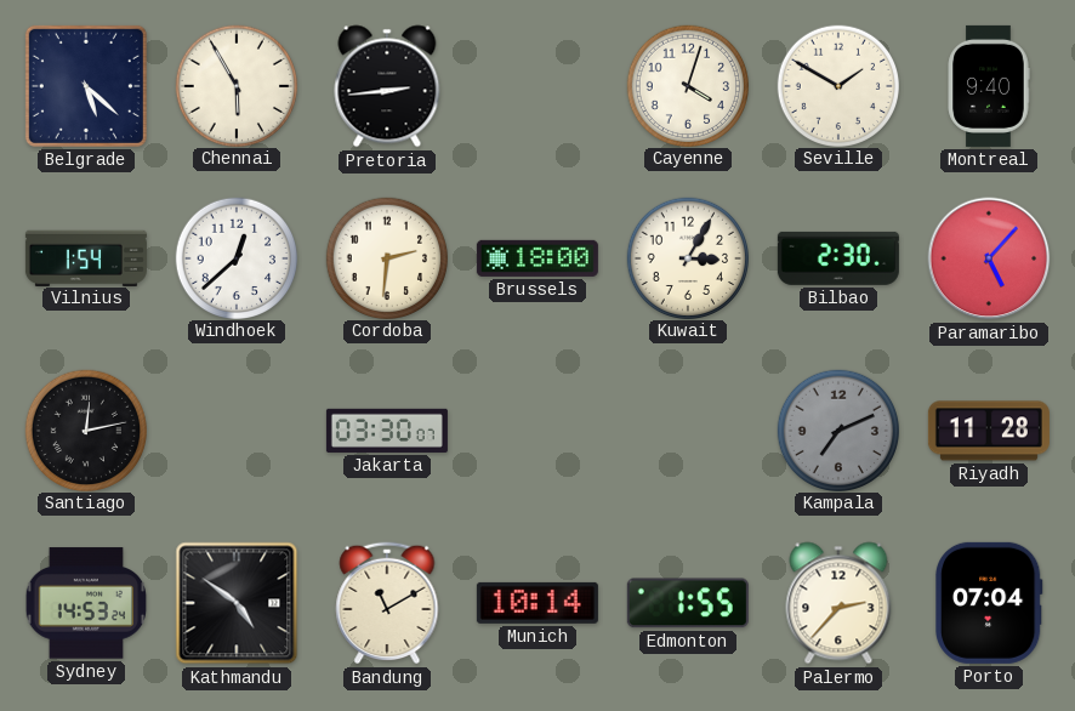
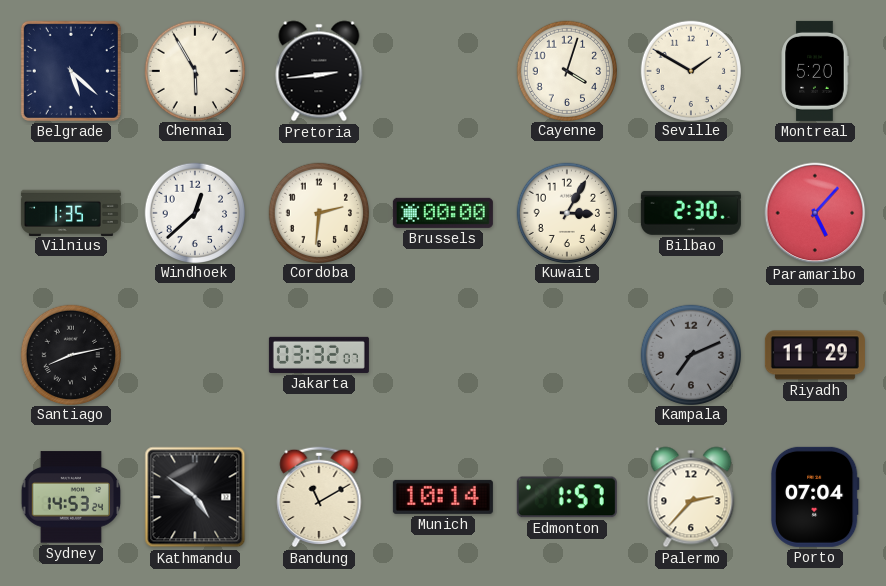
Montreal: 9:40 -> 5:20 (815, 71)
Vilnius: 1:54 -> 1:35 (71, 212)
Brussels: 18:00 -> 00:00 (443, 213)
Santiago: 12:13 -> 8:13 (70, 354)
Jakarta: 03:30 -> 03:32 (319, 355)
Riyadh: 11:28 -> 11:29 (815, 355)
Edmonton: 1:55 -> 1:57 (567, 497)
